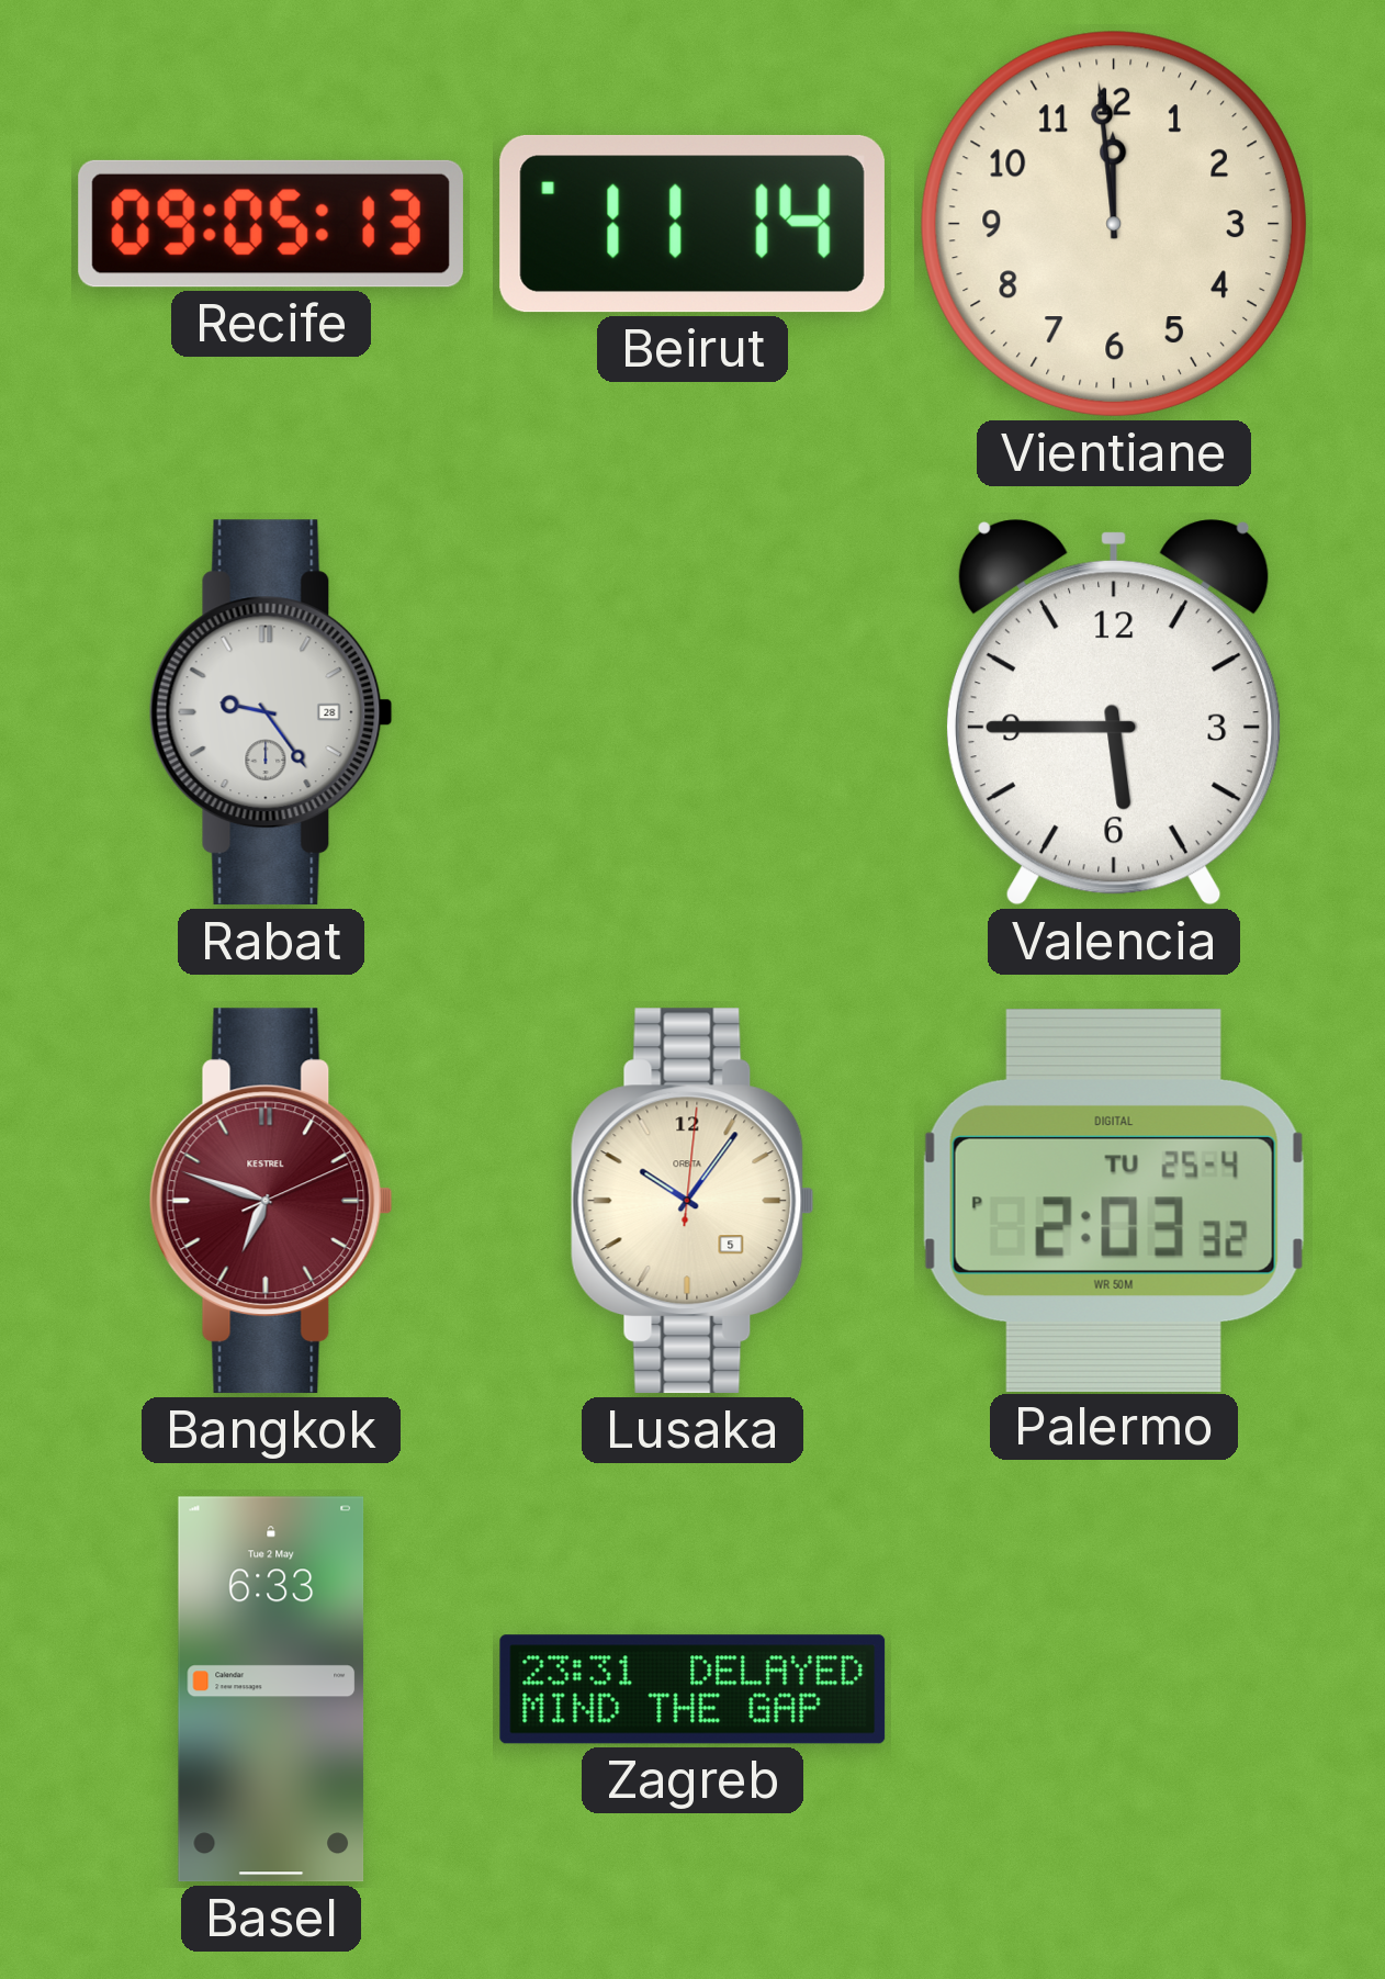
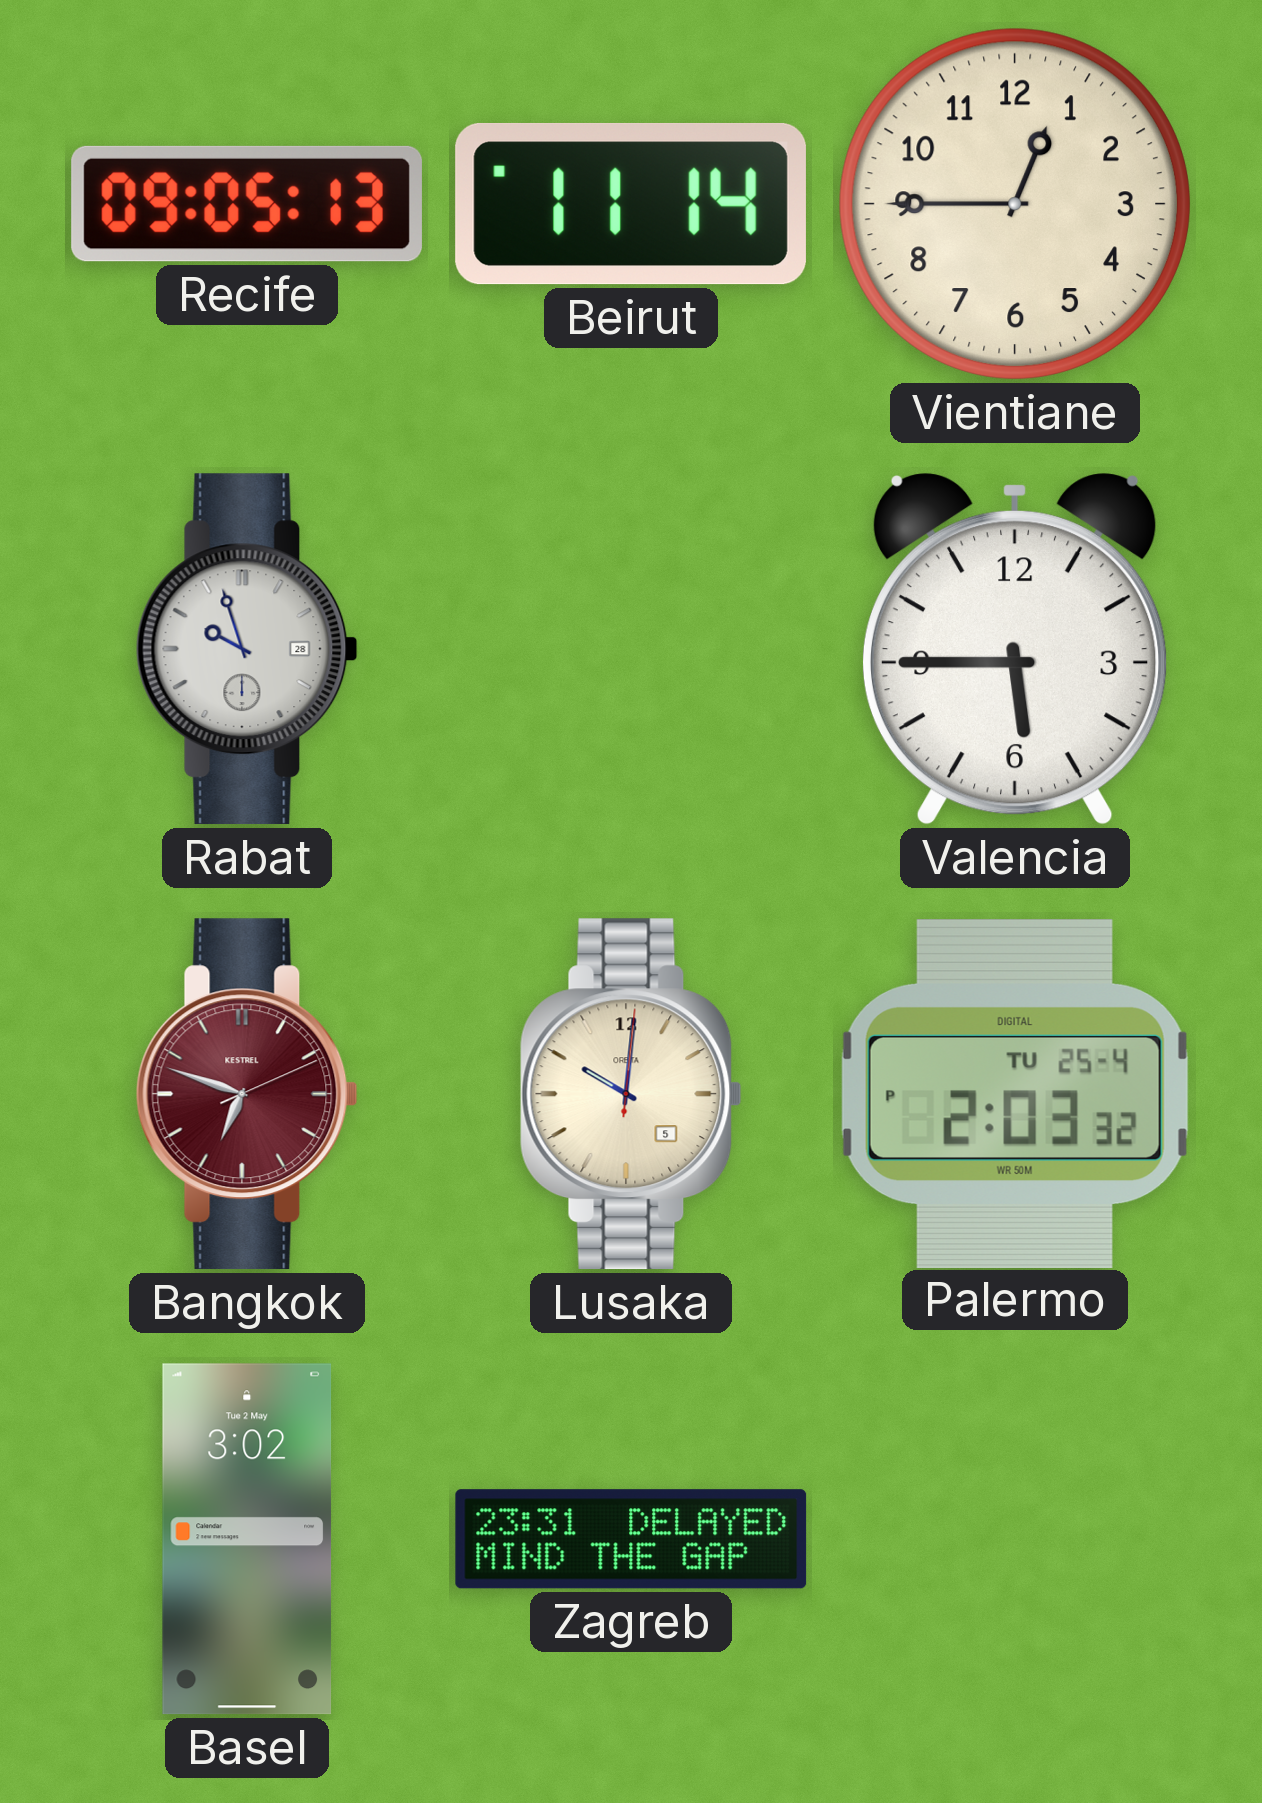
Vientiane: 11:59 -> 12:45 (1015, 204)
Rabat: 9:24 -> 9:57 (247, 649)
Lusaka: 10:06 -> 10:01 (631, 1094)
Basel: 6:33 -> 3:02 (247, 1539)
